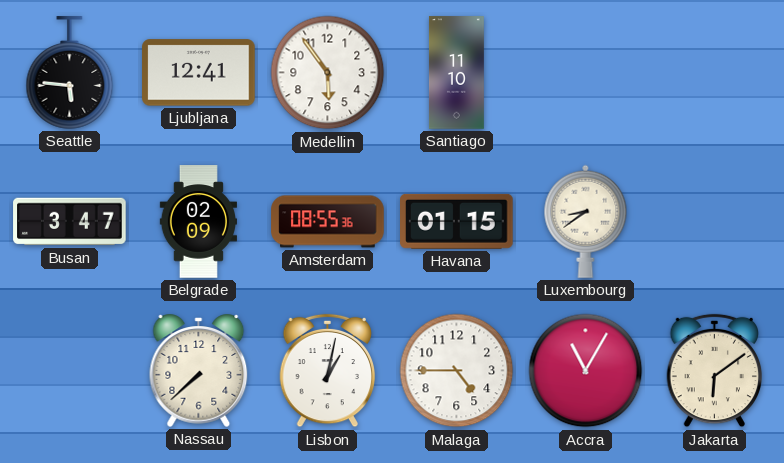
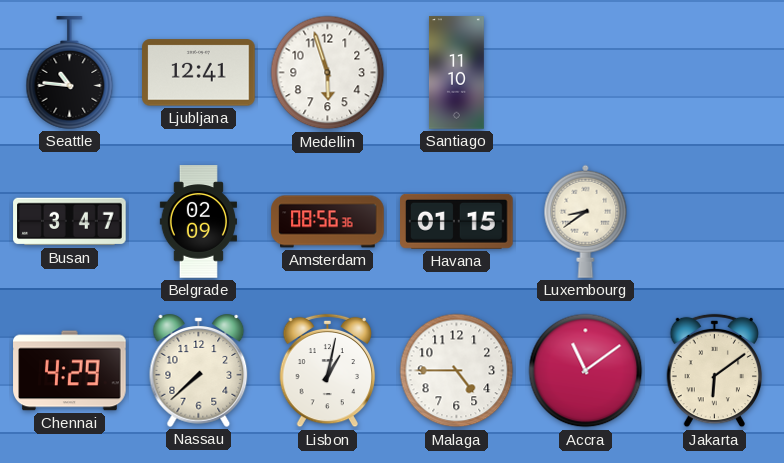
Seattle: 5:46 -> 10:46 (70, 73)
Medellin: 5:54 -> 5:57 (328, 73)
Amsterdam: 08:55 -> 08:56 (328, 222)
Chennai: none -> 4:29 (70, 371)
Accra: 11:05 -> 11:09 (586, 371)
